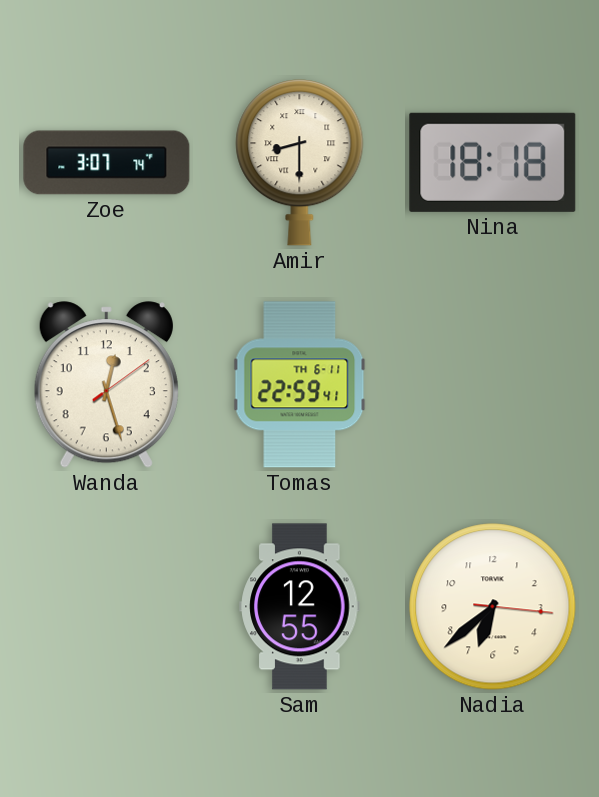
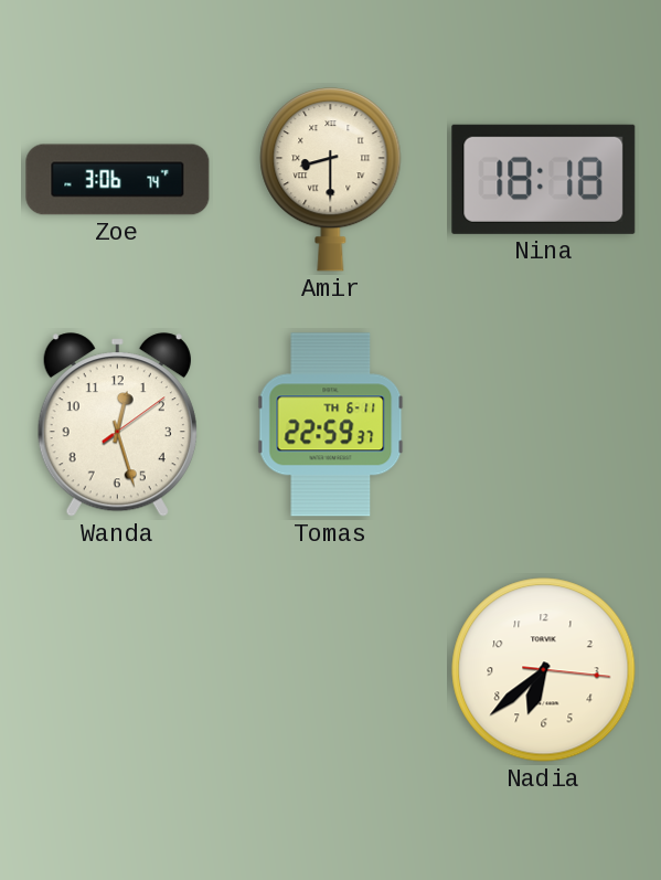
Zoe: 3:07 -> 3:06 (118, 180)
Tomas: 22:59:41 -> 22:59:37 (331, 425)
Sam: 12:55 -> none (300, 607)
